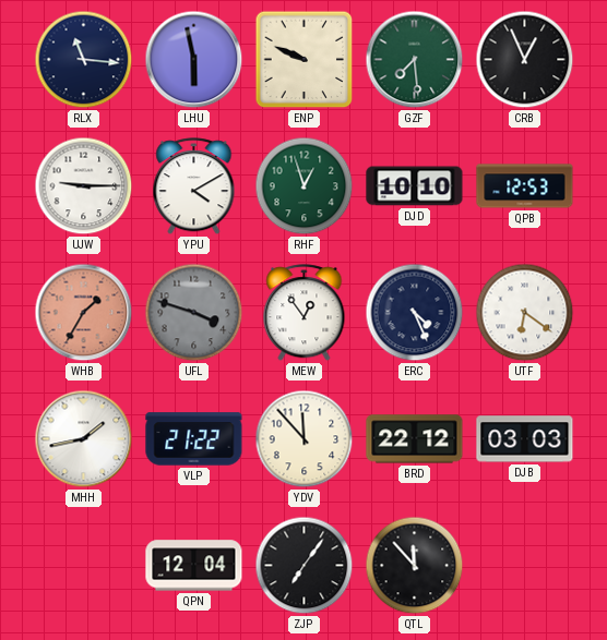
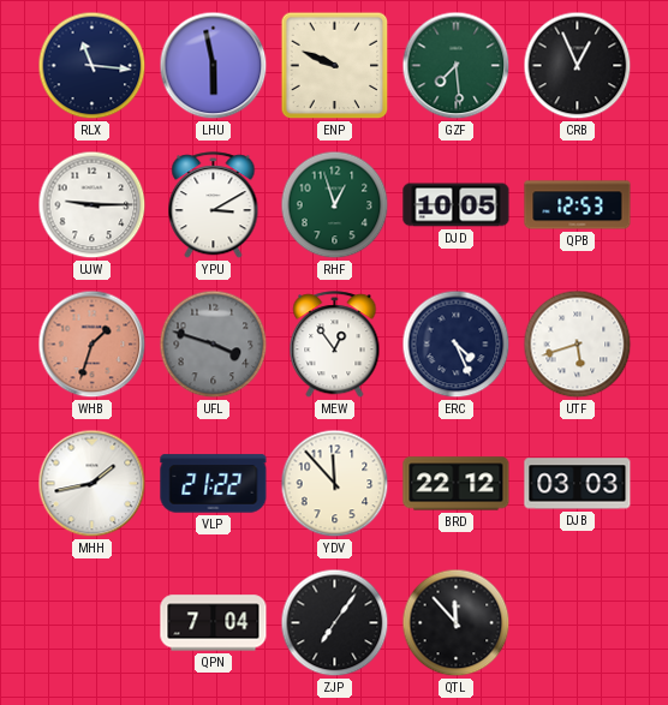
YPU: 4:10 -> 3:10 (214, 205)
DJD: 10:10 -> 10:05 (457, 205)
WHB: 1:35 -> 1:33 (93, 345)
UTF: 6:21 -> 5:42 (578, 345)
QPN: 12:04 -> 7:04 (214, 623)
